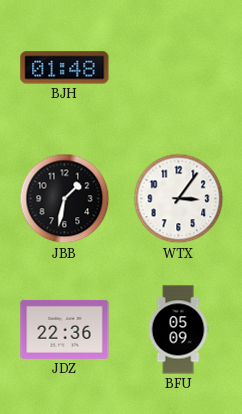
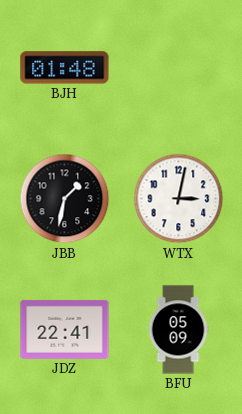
WTX: 3:06 -> 3:02 (179, 199)
JDZ: 22:36 -> 22:41 (65, 329)
